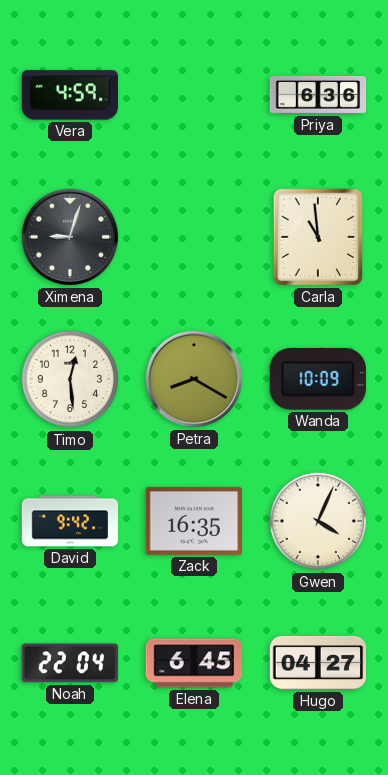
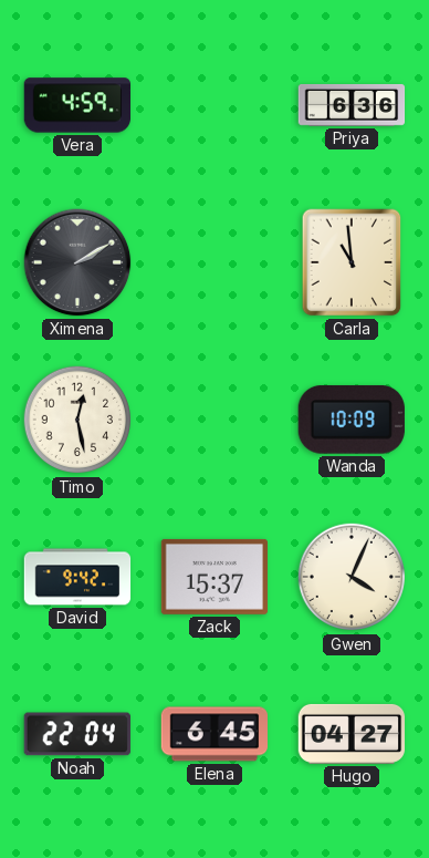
Ximena: 9:03 -> 2:10 (77, 262)
Timo: 12:29 -> 12:28 (77, 420)
Petra: 8:20 -> none (194, 379)
Zack: 16:35 -> 15:37 (213, 577)
